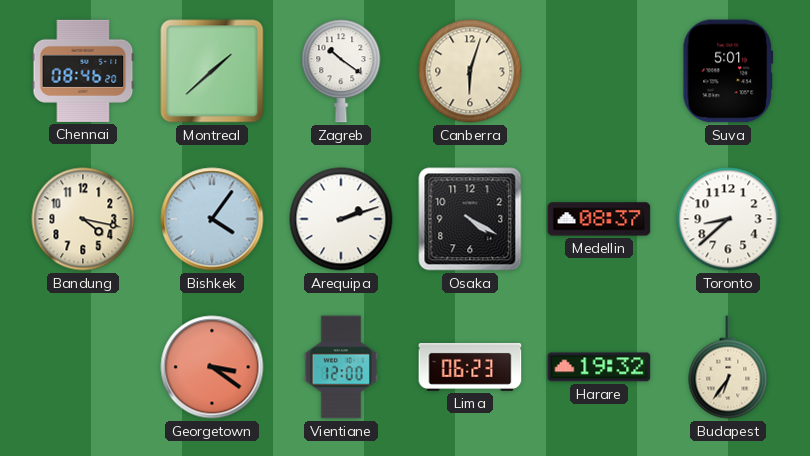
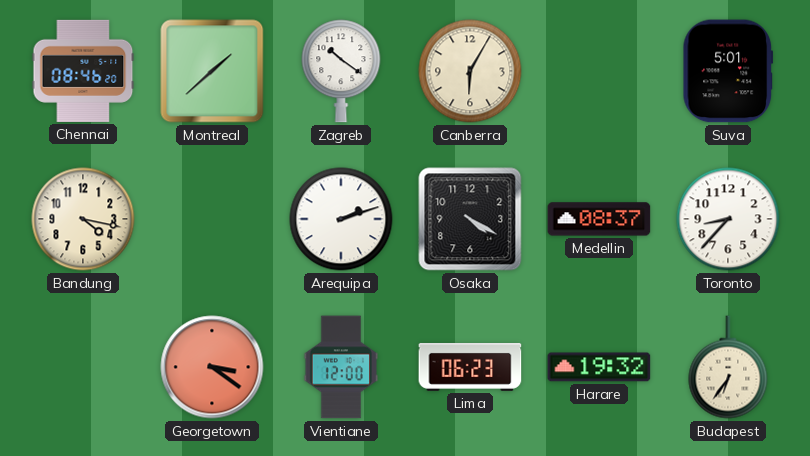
Canberra: 6:03 -> 6:05 (470, 71)
Bishkek: 4:06 -> none (212, 219)
Toronto: 8:38 -> 8:37 (728, 219)
